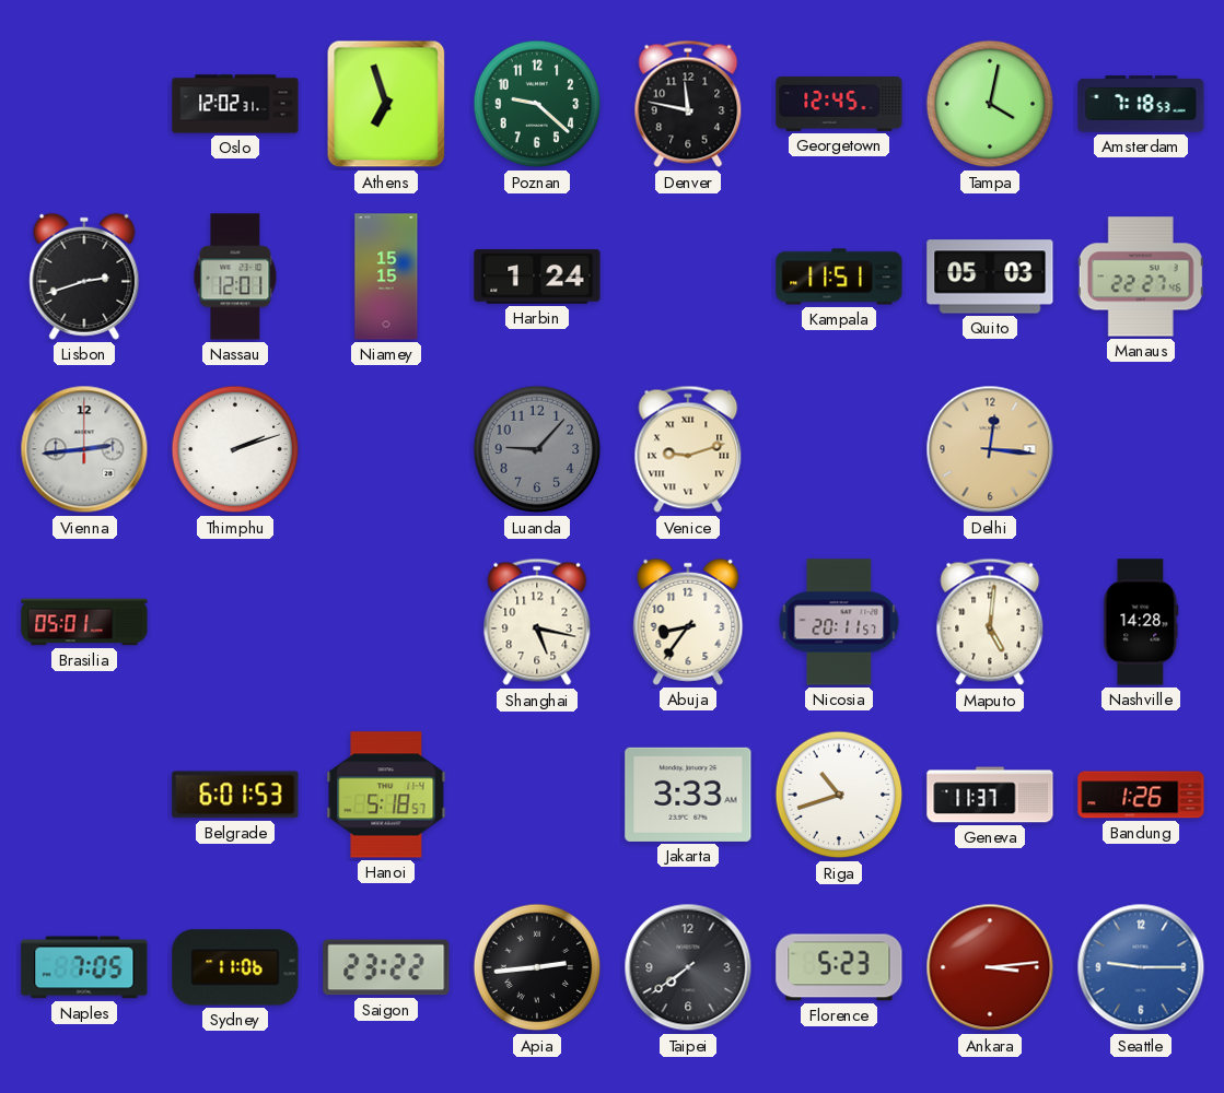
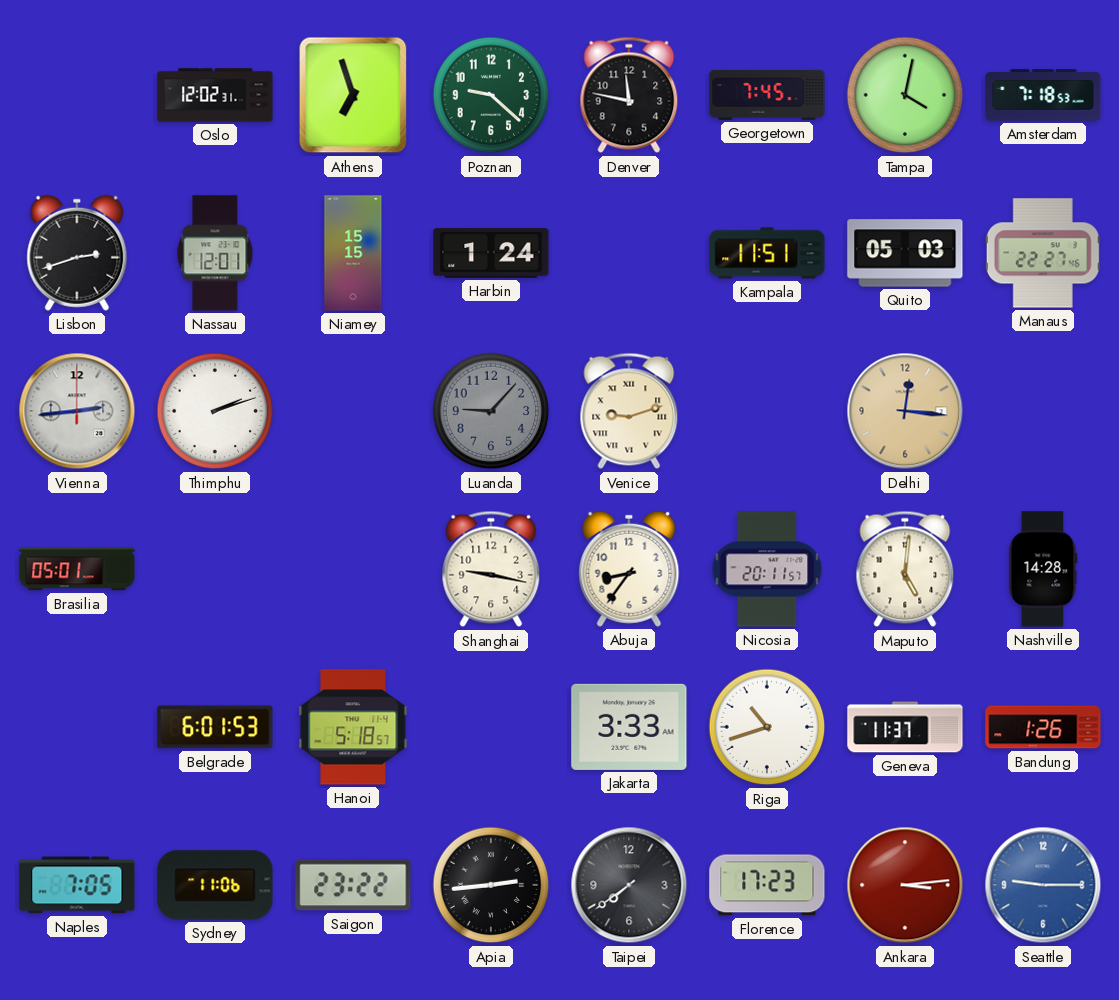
Georgetown: 12:45 -> 7:45 (767, 95)
Shanghai: 5:17 -> 9:17 (491, 569)
Florence: 5:23 -> 17:23 (767, 885)
